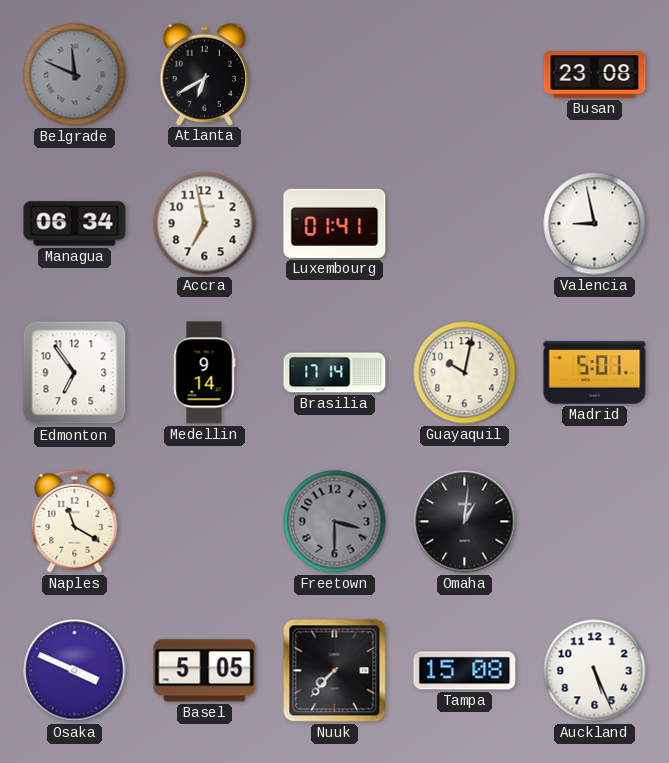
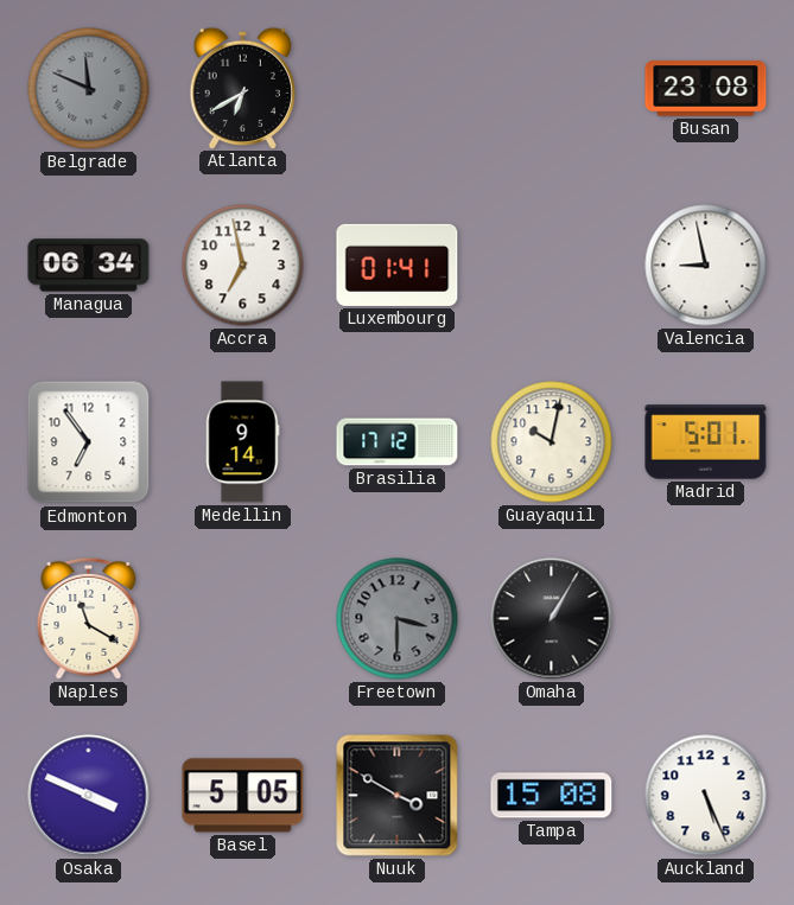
Brasilia: 17:14 -> 17:12 (398, 442)
Omaha: 1:01 -> 1:05 (552, 619)
Nuuk: 7:37 -> 3:50 (398, 796)
